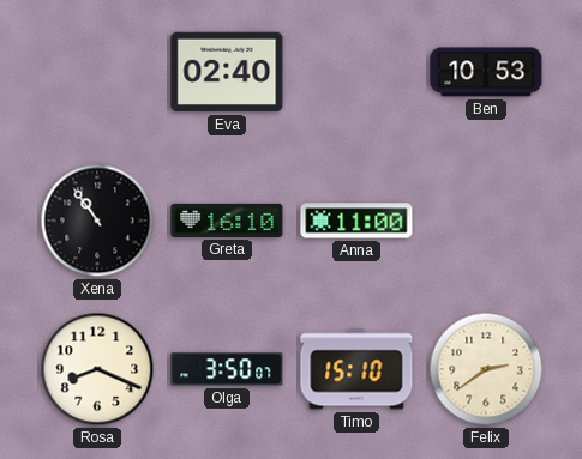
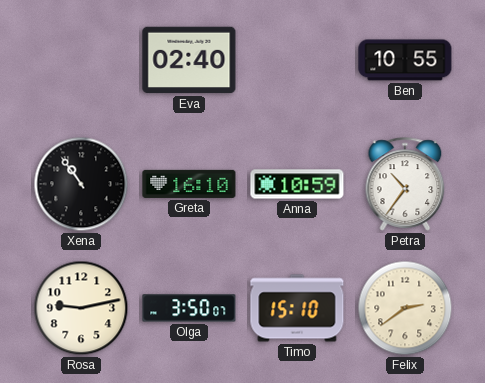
Ben: 10:53 -> 10:55 (405, 60)
Anna: 11:00 -> 10:59 (297, 184)
Petra: none -> 10:36 (405, 184)
Rosa: 8:19 -> 9:13 (81, 308)
